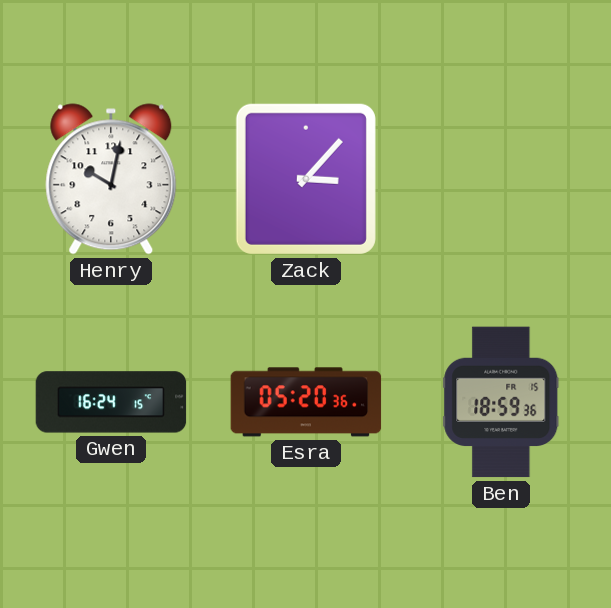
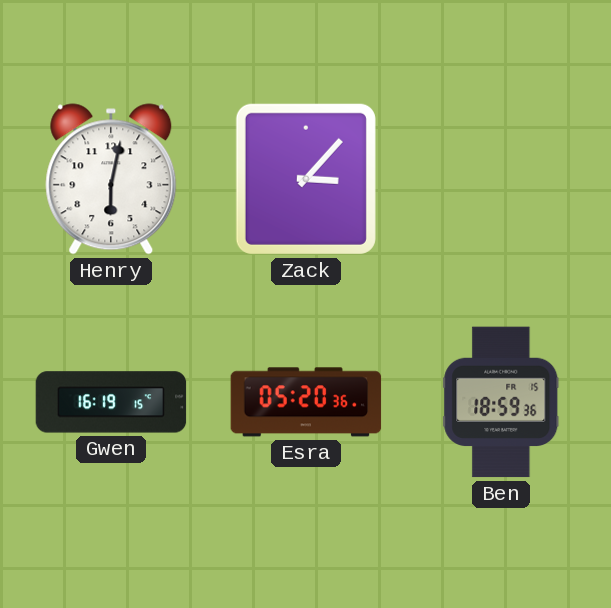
Henry: 10:02 -> 6:02 (111, 179)
Gwen: 16:24 -> 16:19 (111, 402)
